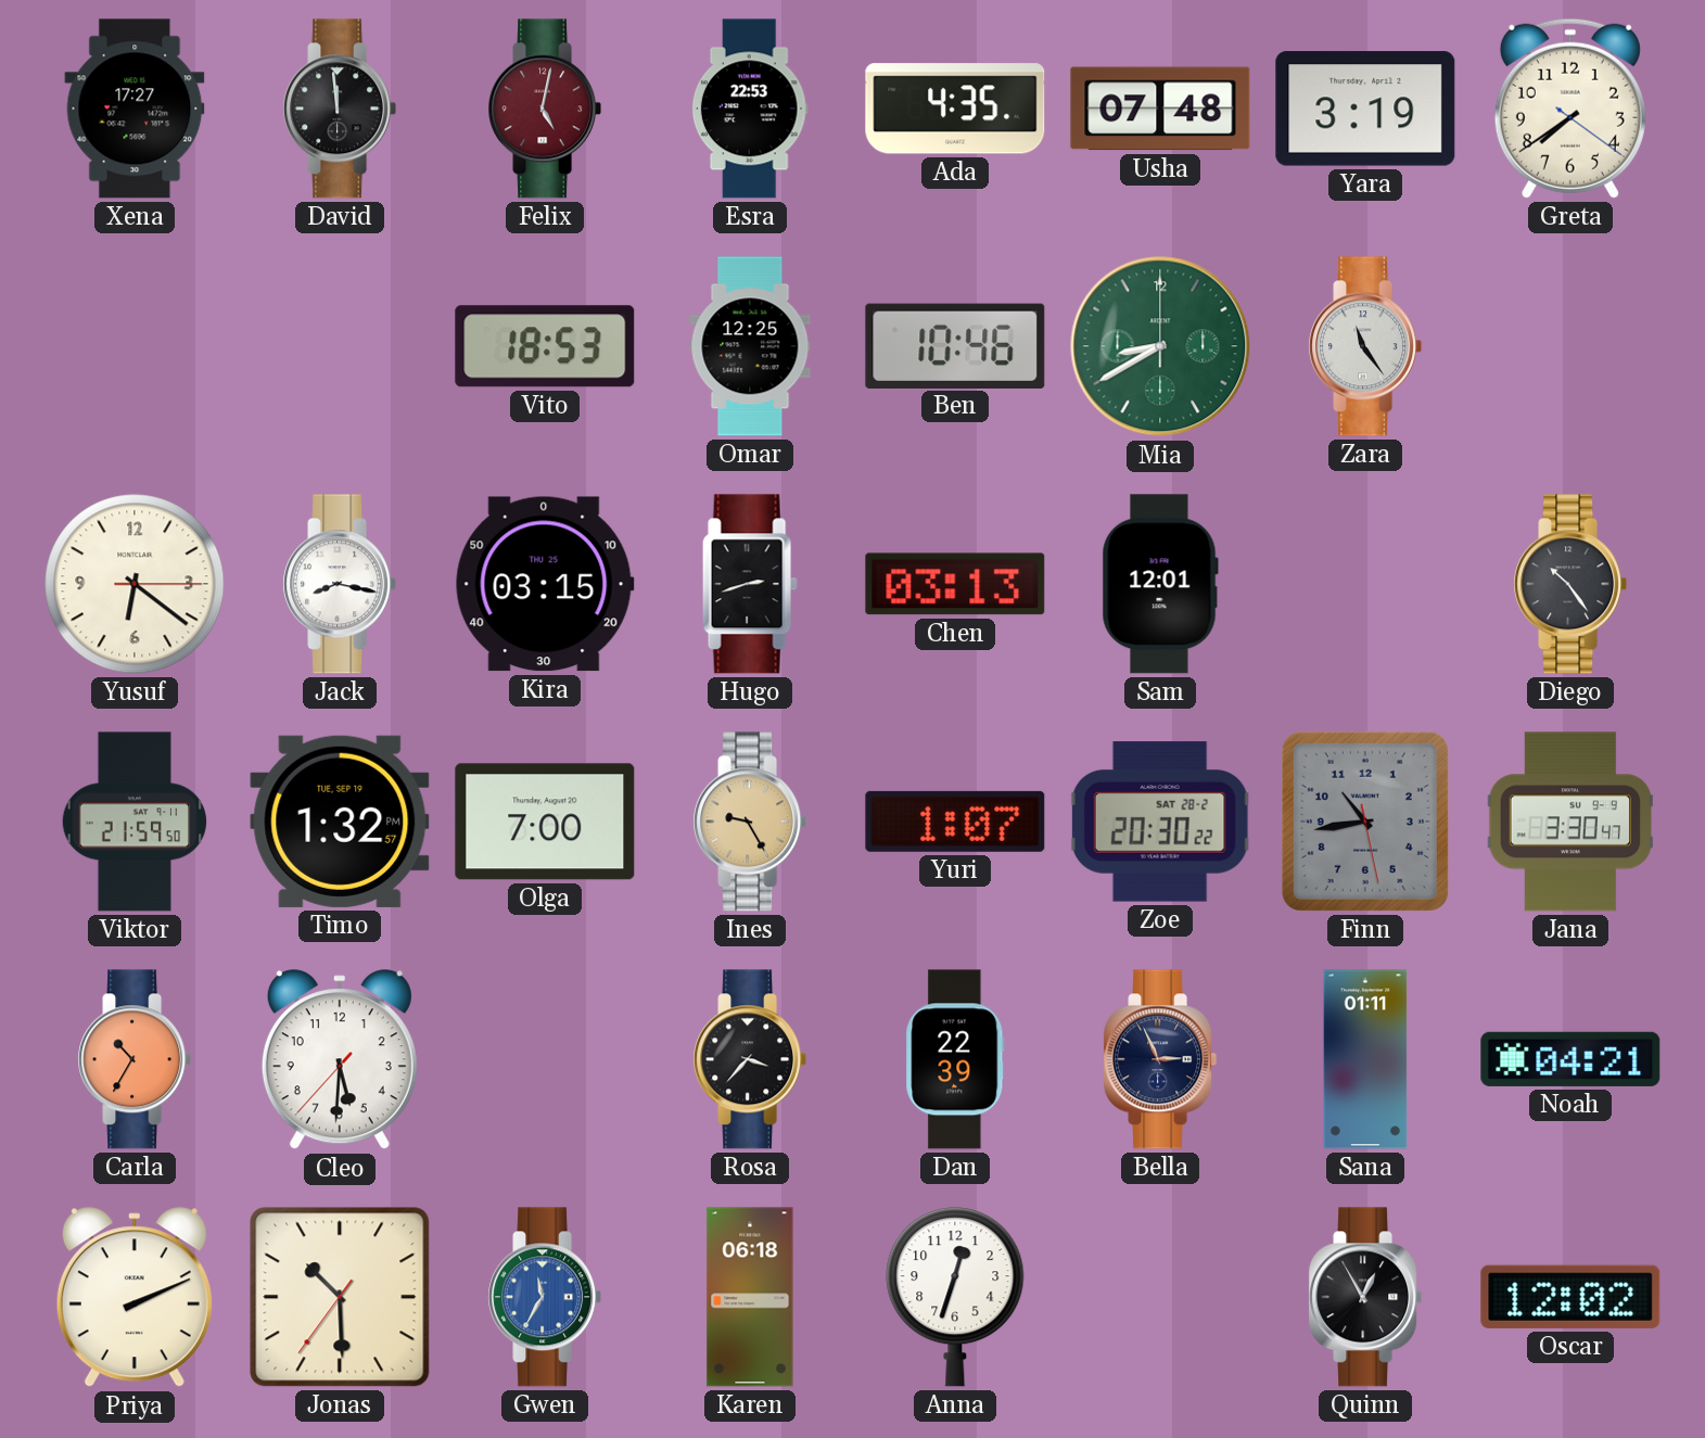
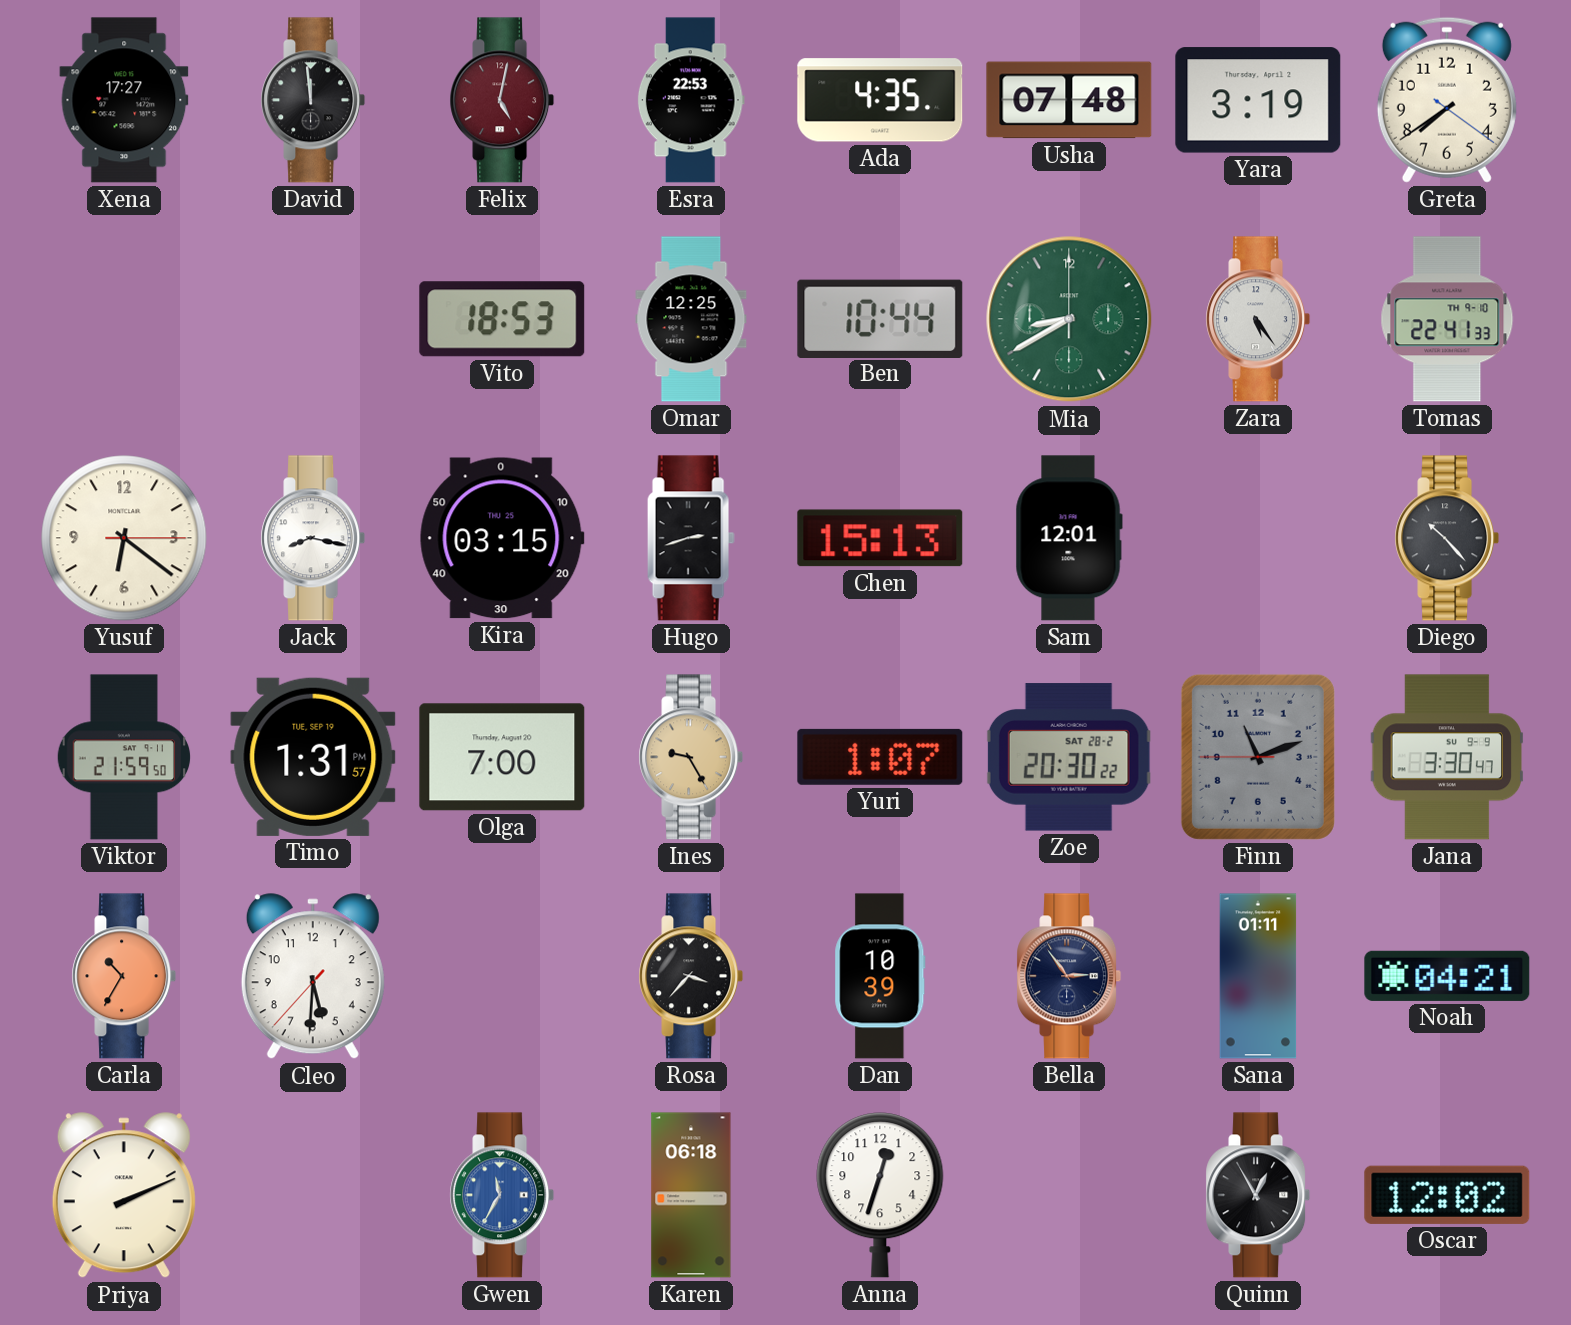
Ben: 10:46 -> 10:44 (880, 318)
Zara: 11:24 -> 5:24 (1258, 319)
Tomas: none -> 22:41 (1447, 319)
Chen: 03:13 -> 15:13 (880, 538)
Diego: 10:24 -> 10:23 (1447, 538)
Timo: 1:32 -> 1:31 (313, 757)
Finn: 10:43 -> 11:11 (1258, 757)
Dan: 22:39 -> 10:39 (880, 976)
Bella: 2:56 -> 2:54 (1069, 976)
Jonas: 10:29 -> none (340, 1297)
